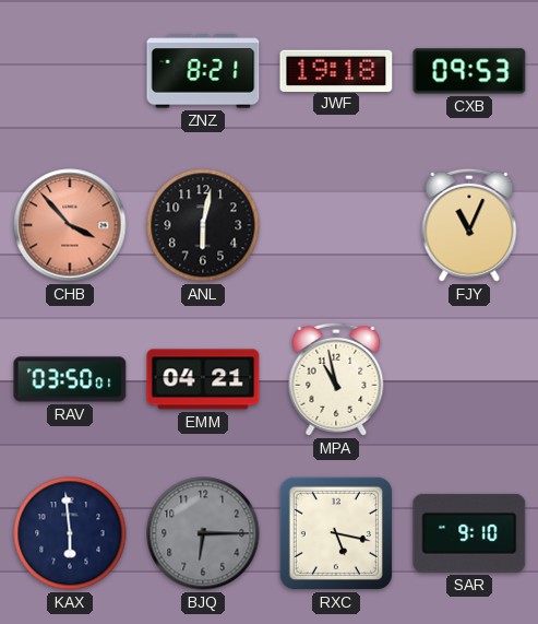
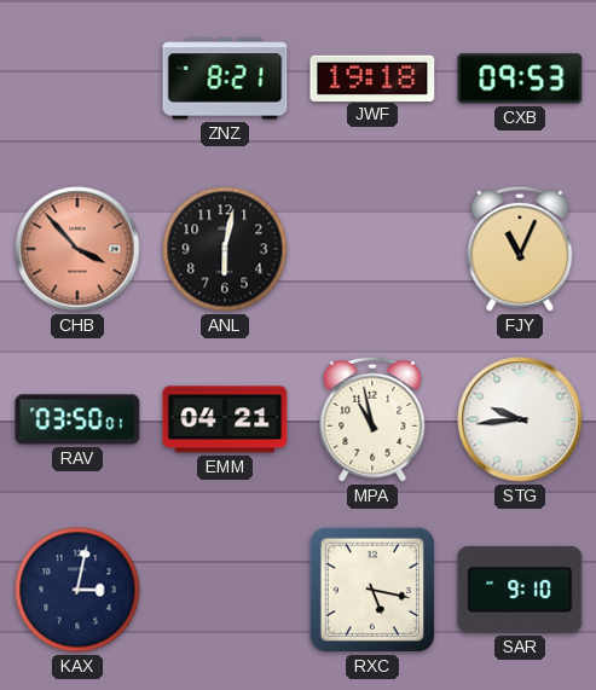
STG: none -> 9:44 (520, 419)
KAX: 5:59 -> 3:02 (77, 590)
BJQ: 6:15 -> none (203, 533)
